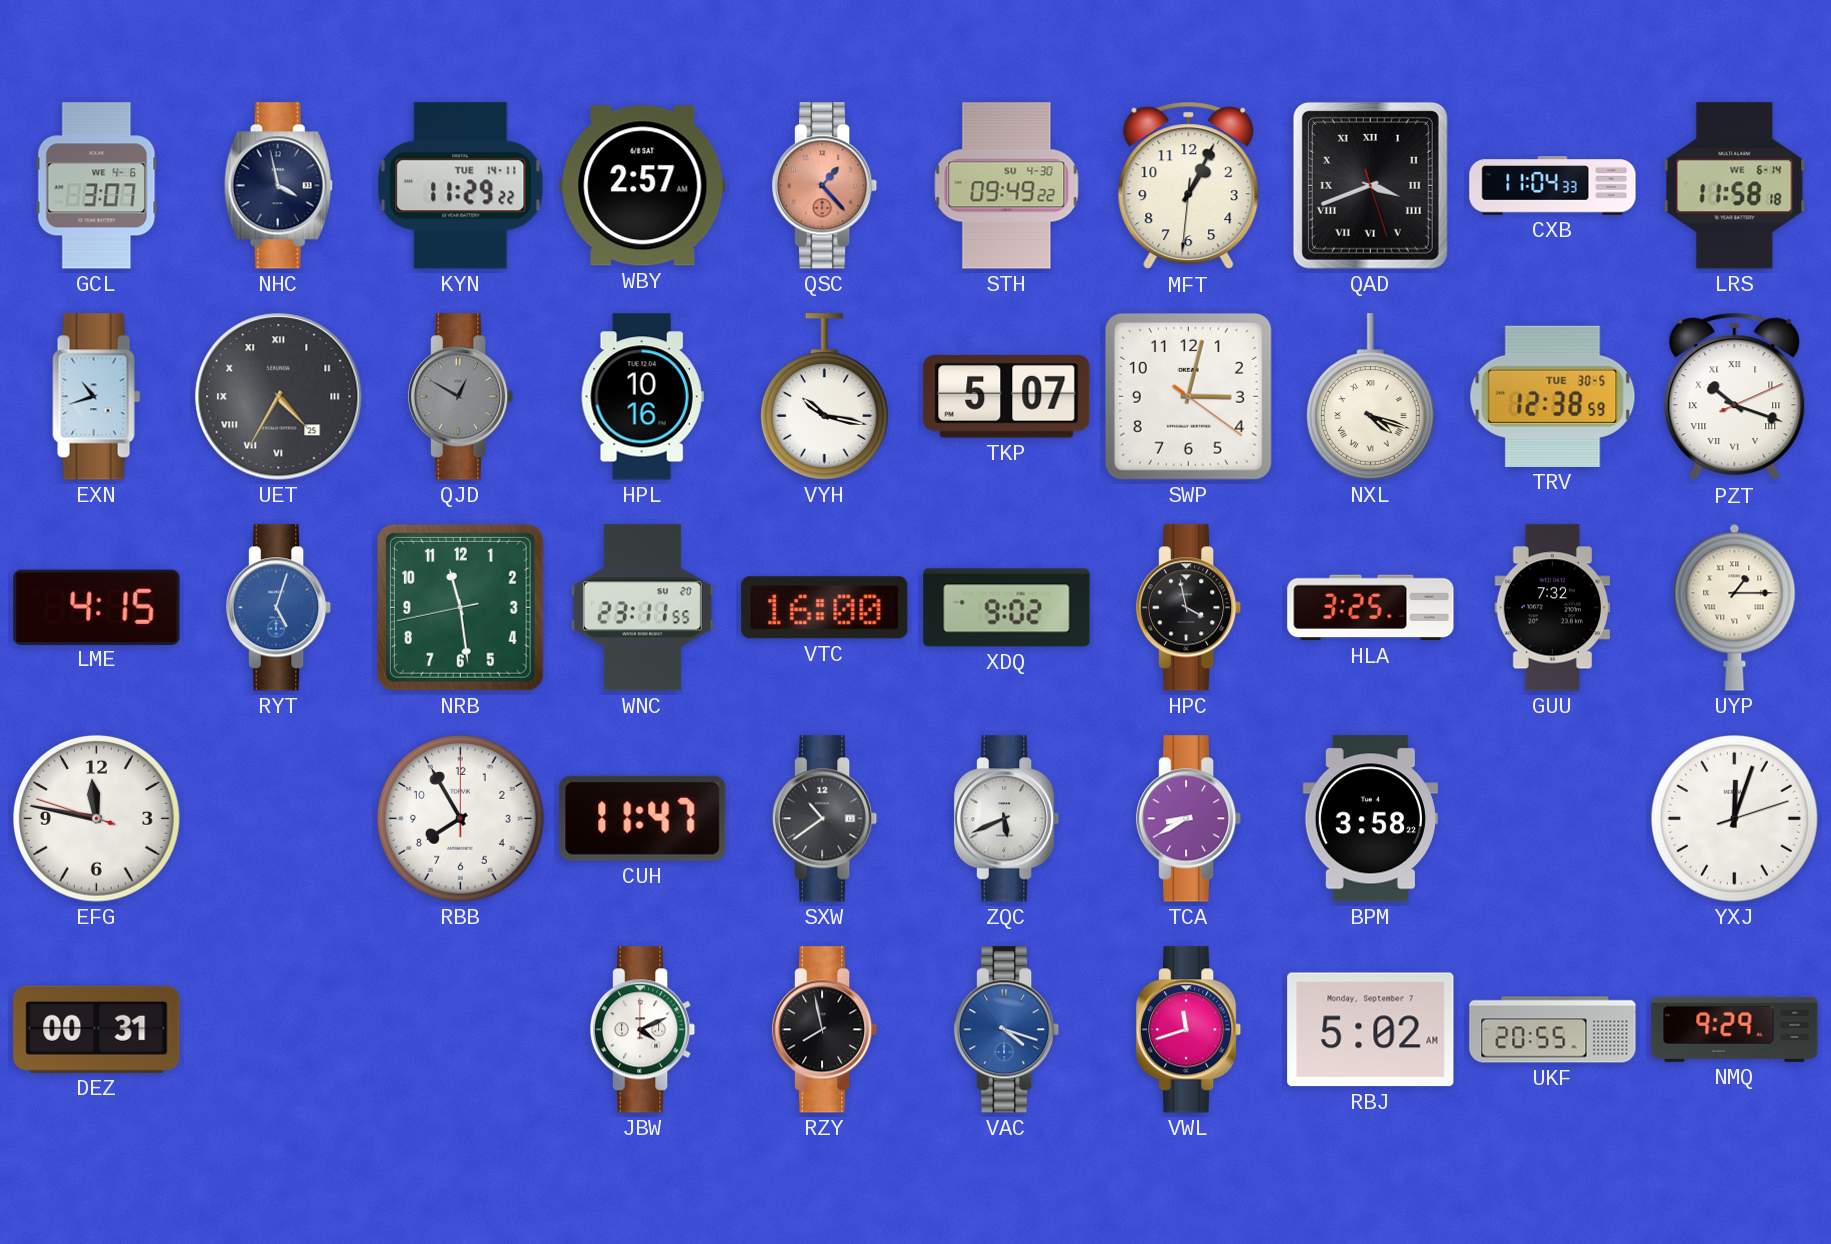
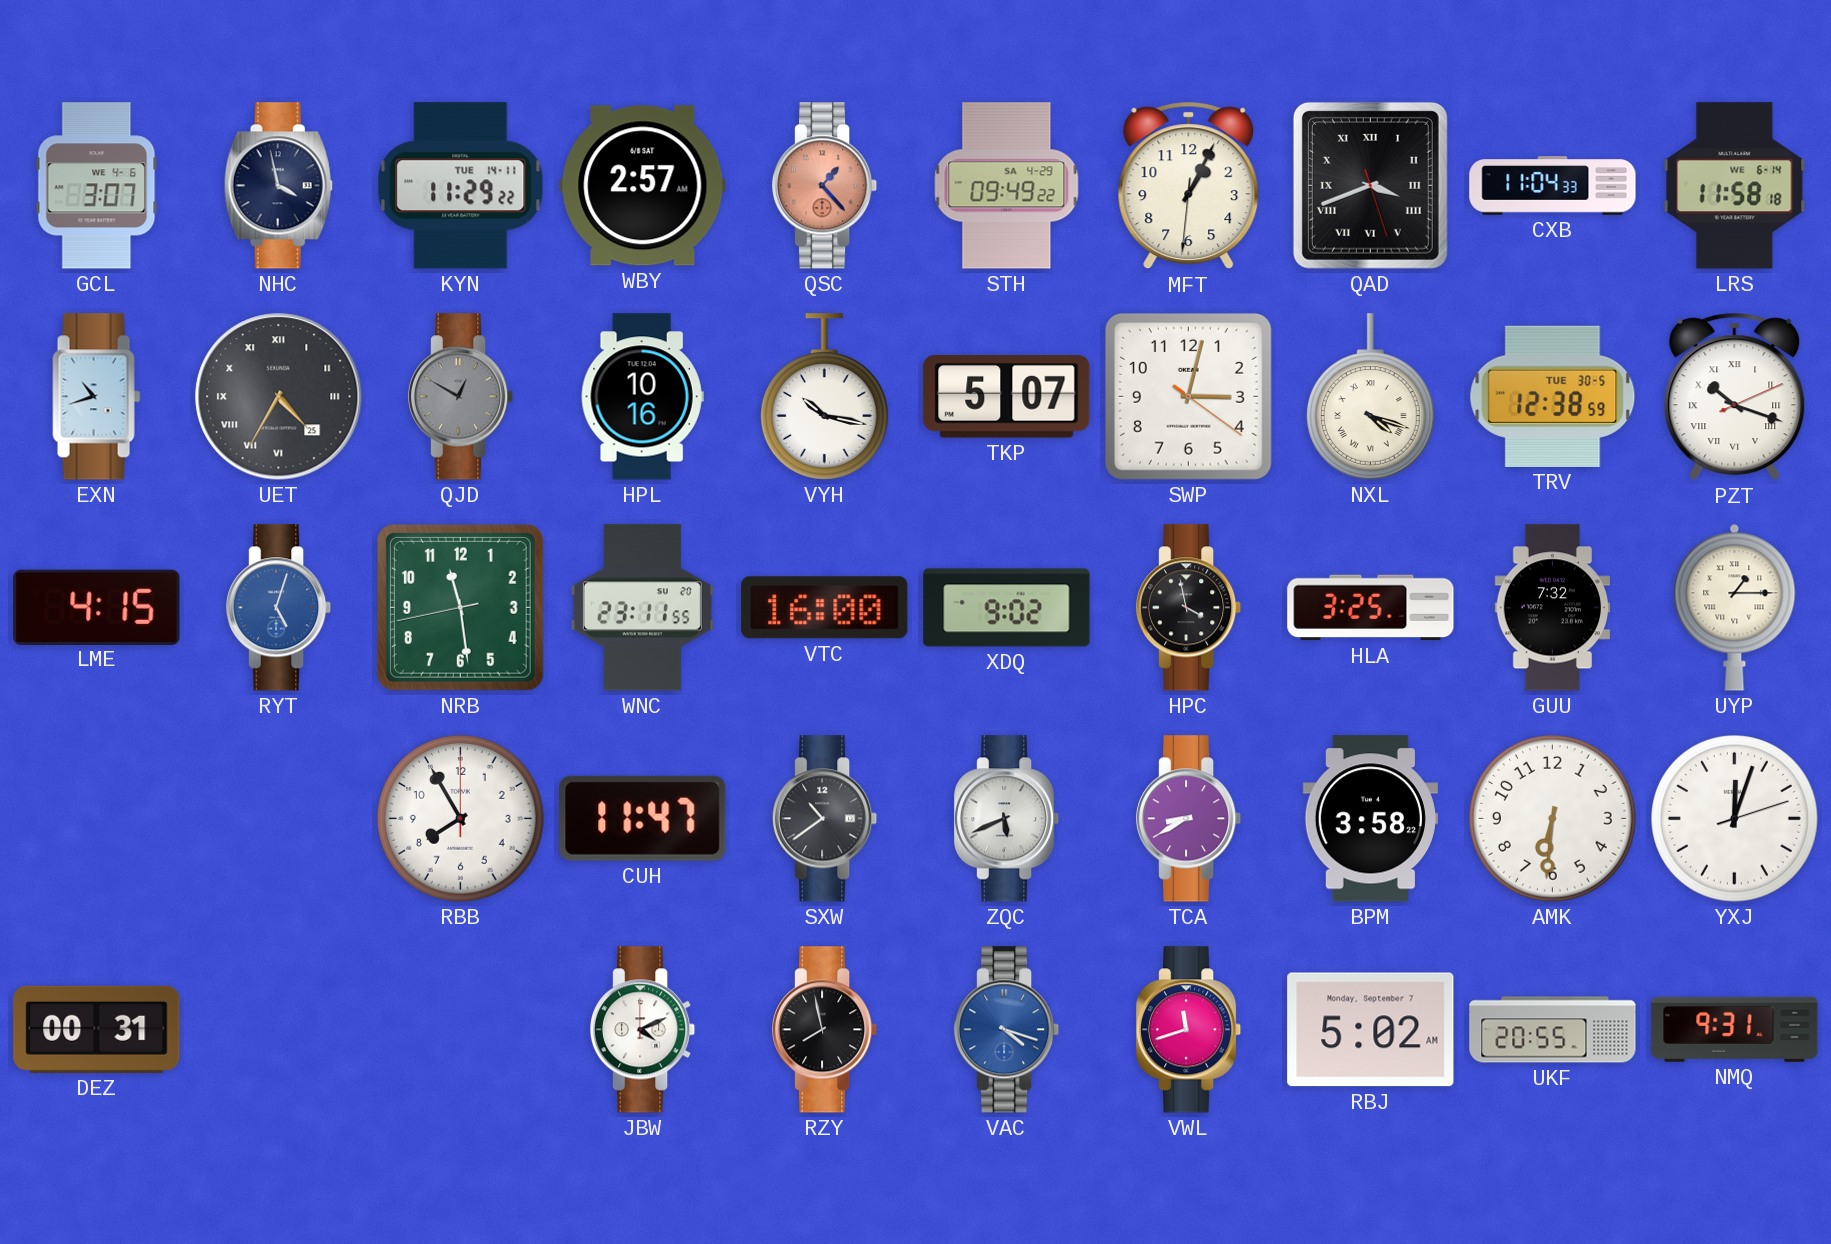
STH date: SU 4-30 -> SA 4-29 (1007, 186)
EFG: 11:46 -> none (97, 819)
AMK: none -> 6:31 (1553, 819)
NMQ: 9:29 -> 9:31 (1735, 1029)
